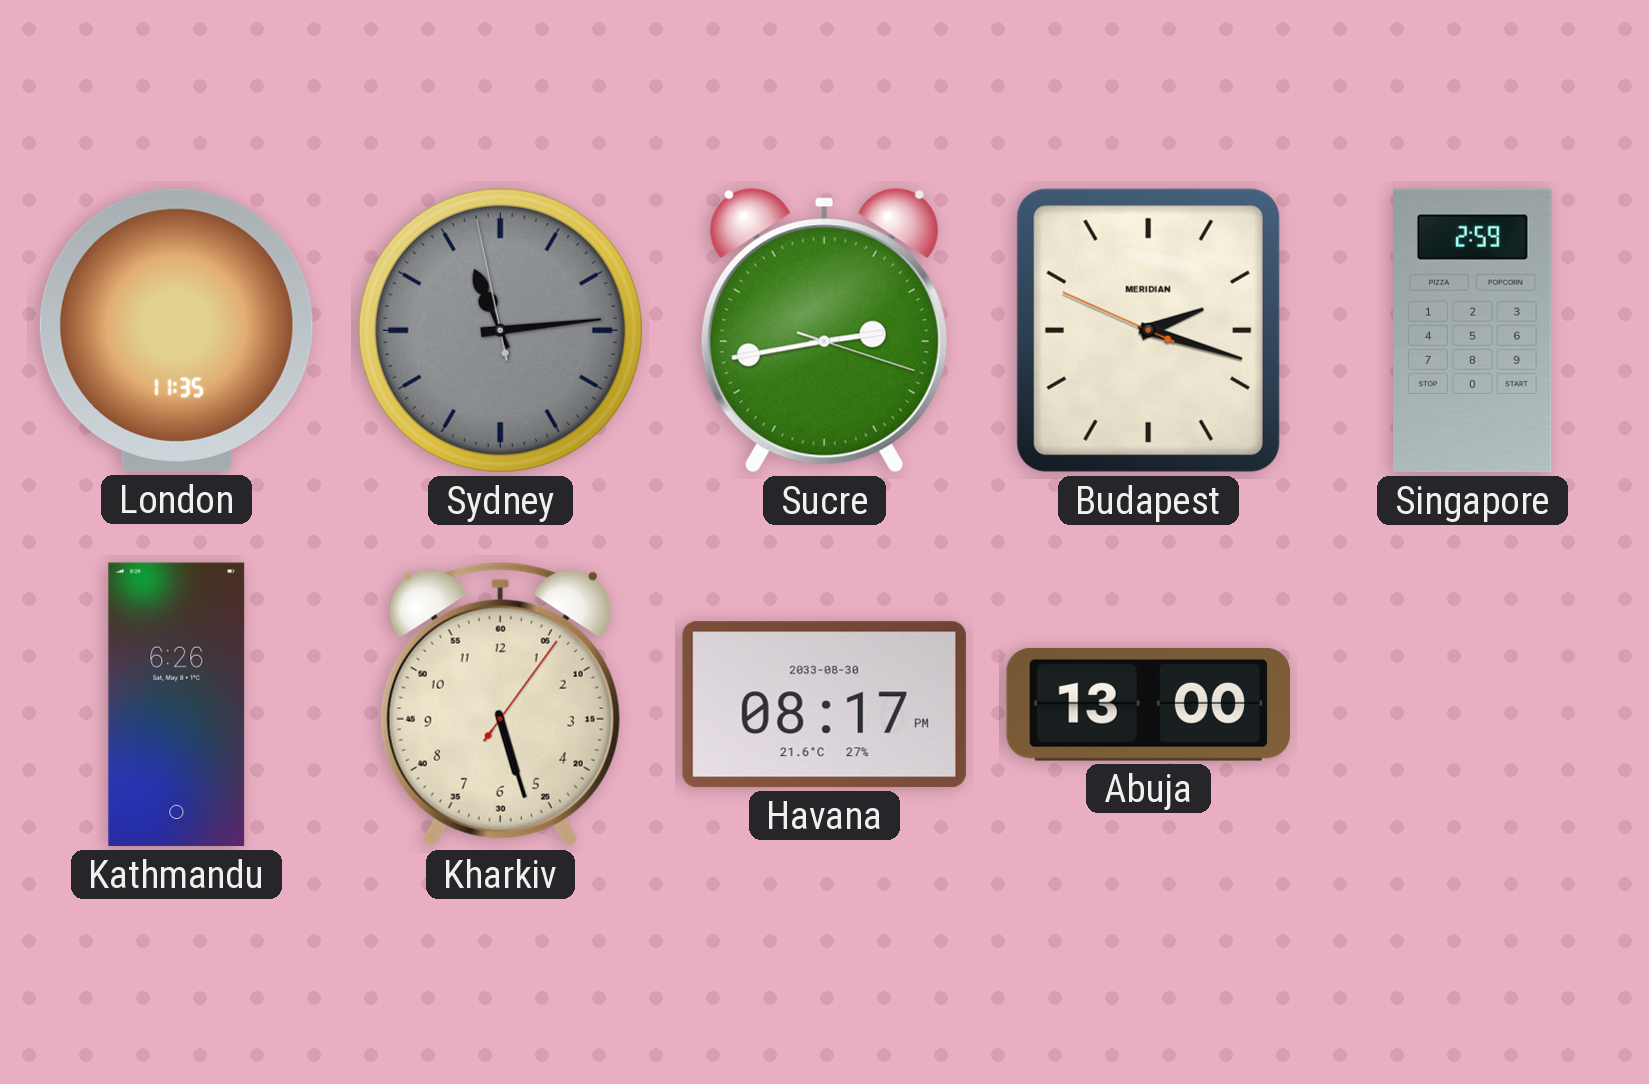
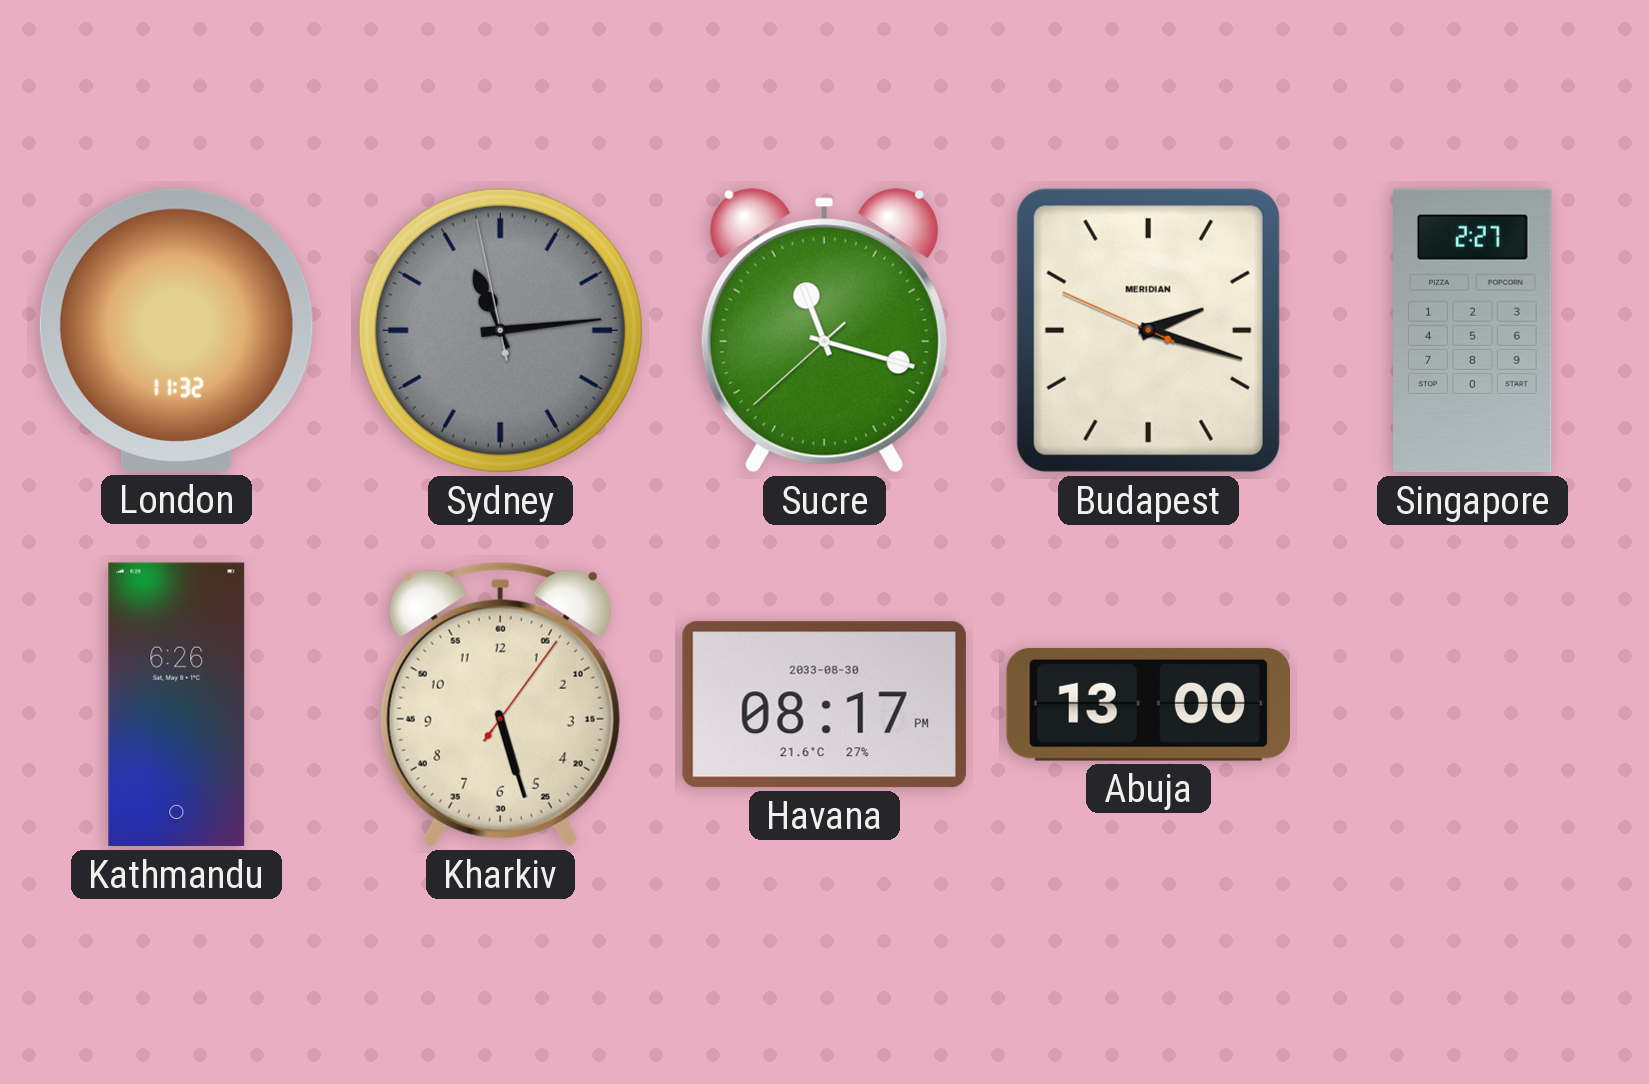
London: 11:35 -> 11:32 (176, 330)
Sucre: 2:43 -> 11:17 (824, 331)
Singapore: 2:59 -> 2:27 (1473, 331)
